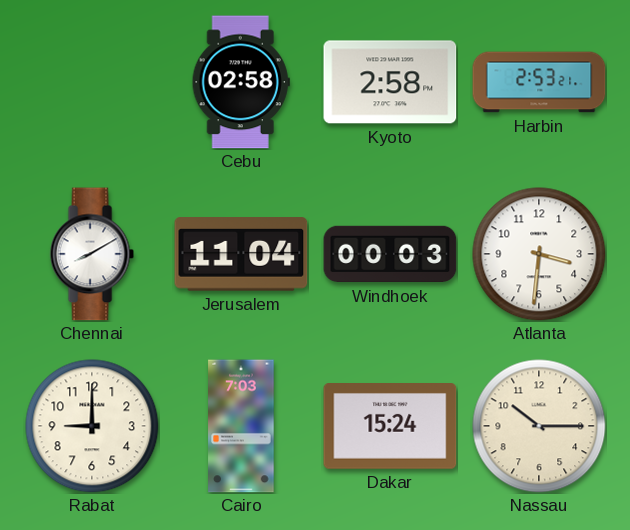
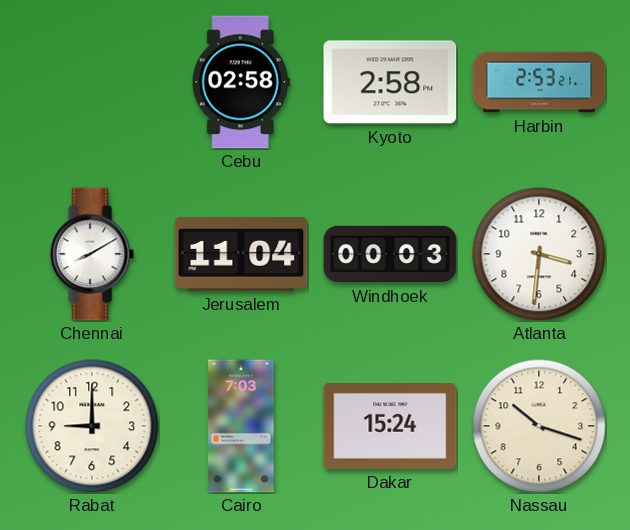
Nassau: 10:15 -> 10:18 (539, 426)
